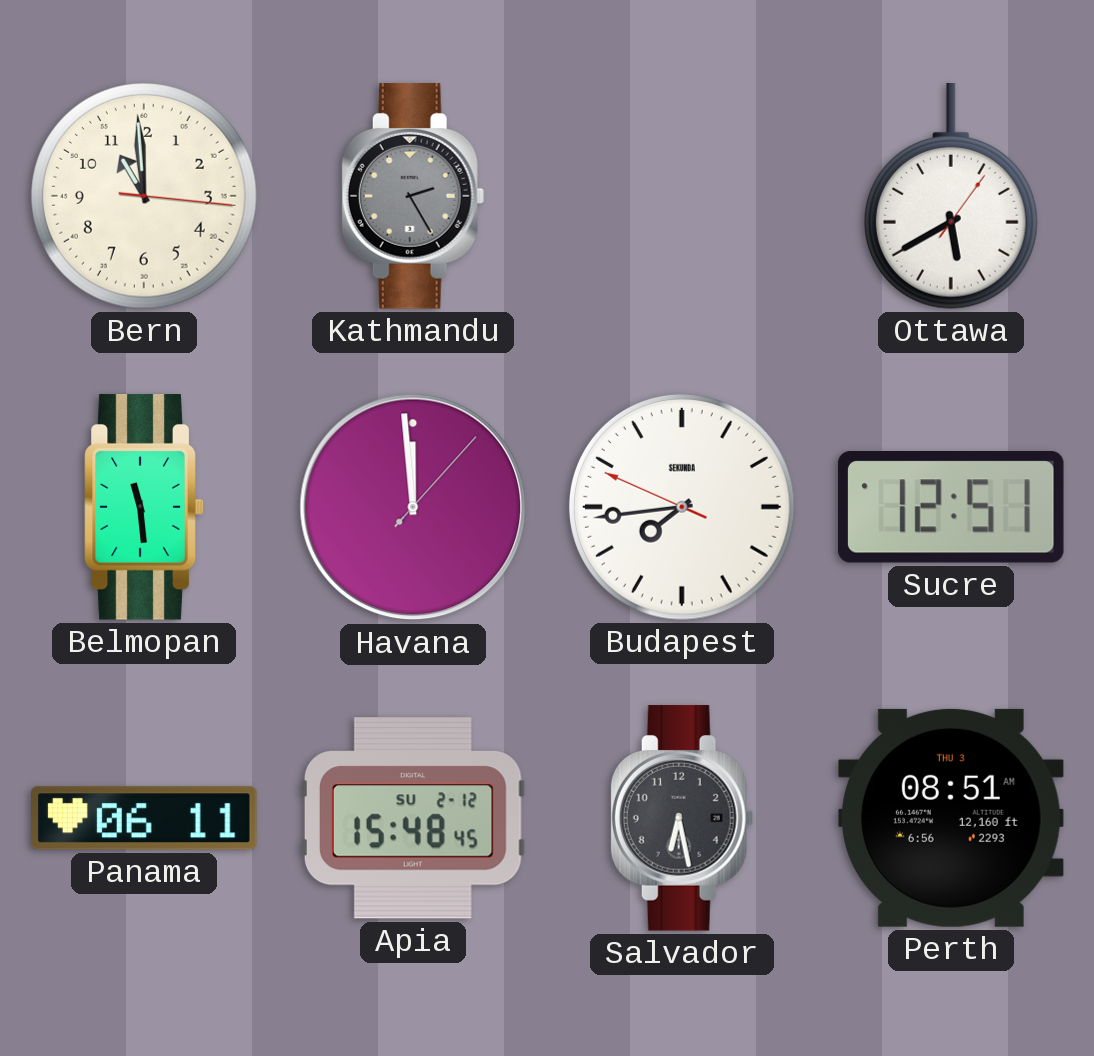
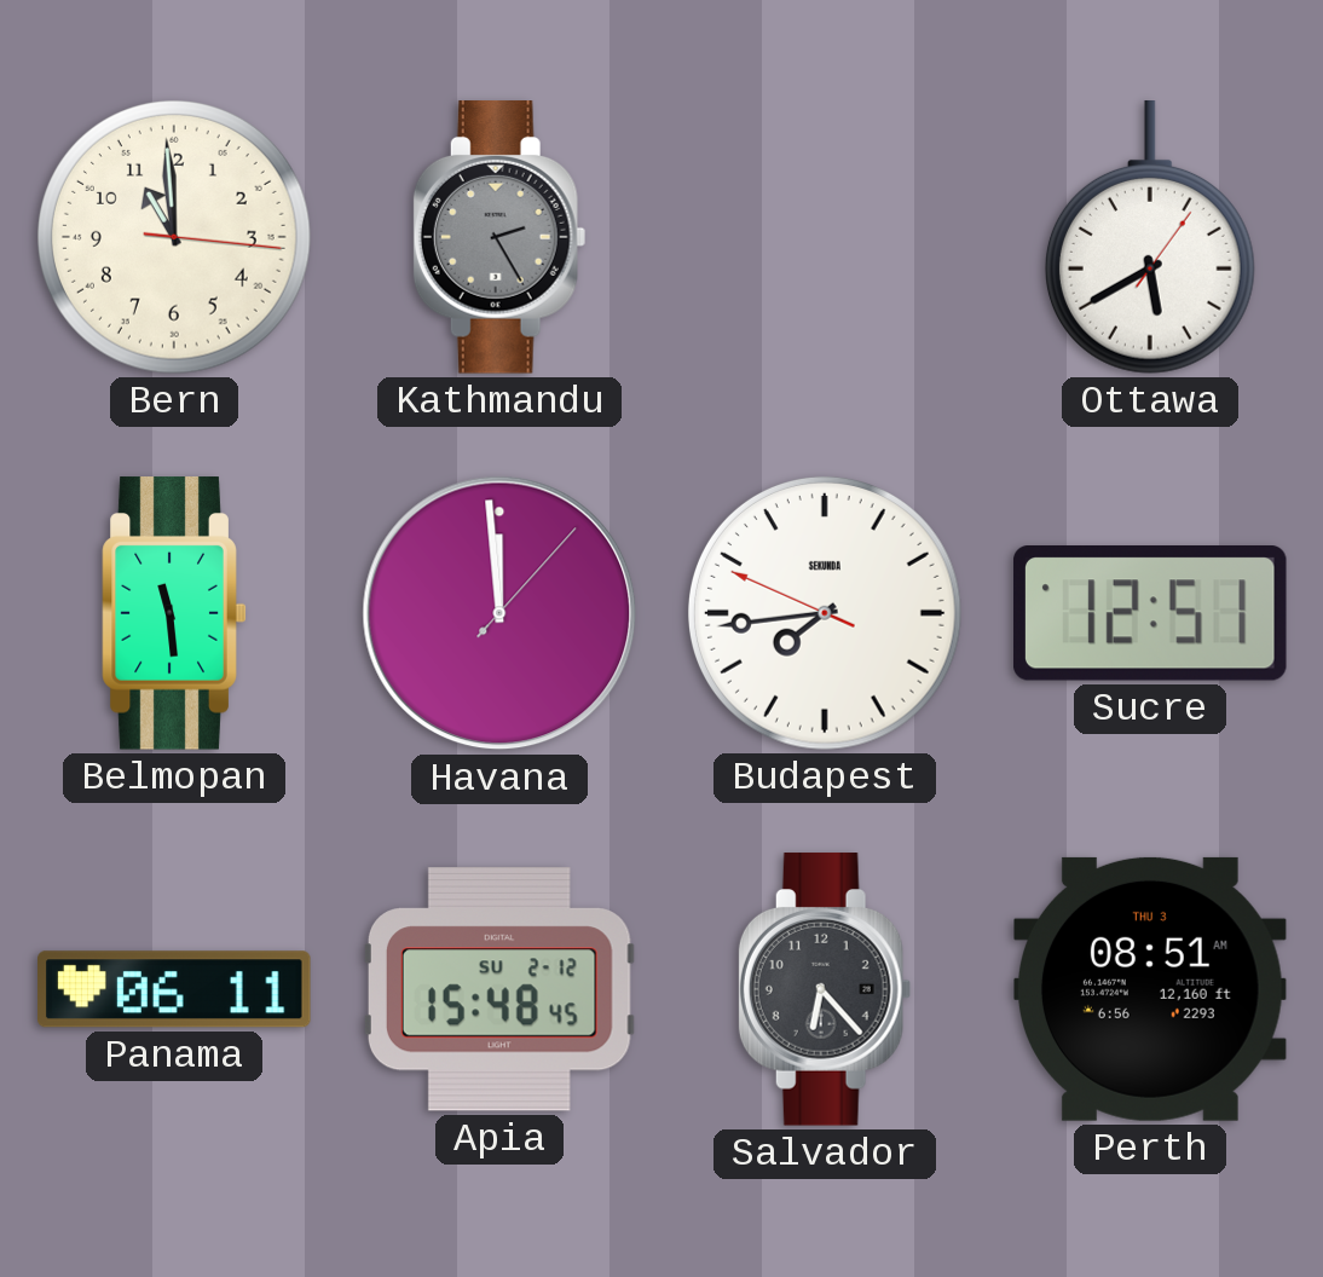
Salvador: 6:28 -> 6:23 (825, 989)
